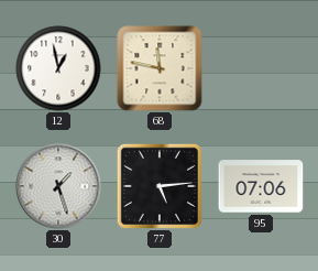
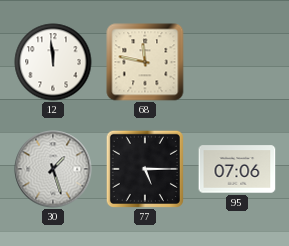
12: 12:58 -> 11:59 (53, 62)
77: 5:14 -> 5:15 (145, 169)
